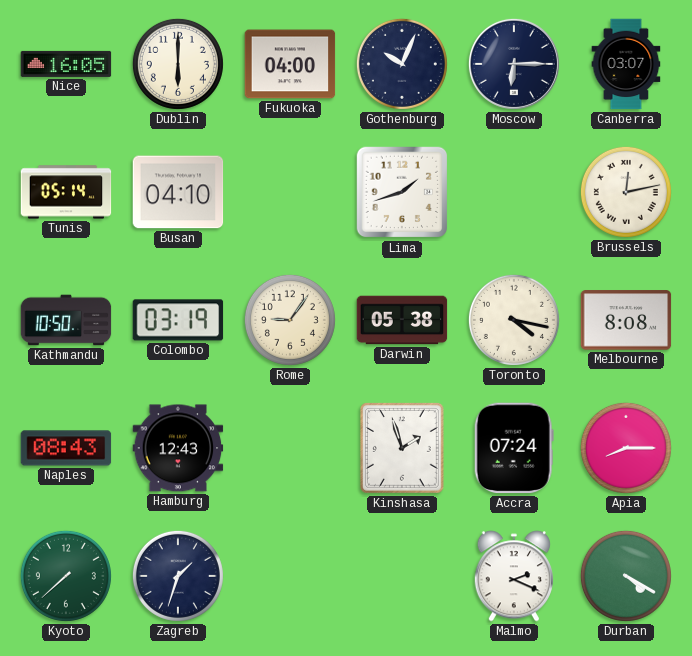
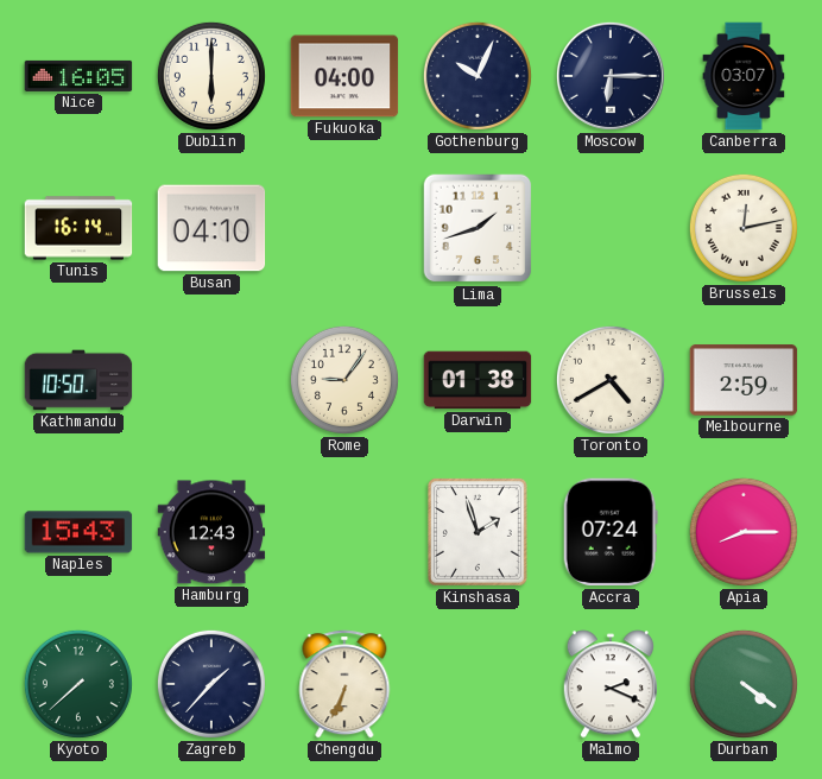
Tunis: 05:14 -> 16:14 (78, 228)
Colombo: 03:19 -> none (178, 320)
Darwin: 05:38 -> 01:38 (478, 380)
Toronto: 4:17 -> 4:40 (611, 380)
Melbourne: 8:08 -> 2:59 (744, 380)
Naples: 08:43 -> 15:43 (78, 532)
Zagreb: 1:33 -> 1:37 (211, 684)
Chengdu: none -> 6:34 (344, 684)
Durban: 4:20 -> 4:21 (744, 684)
